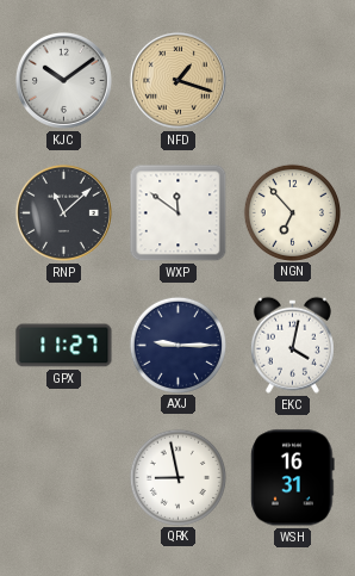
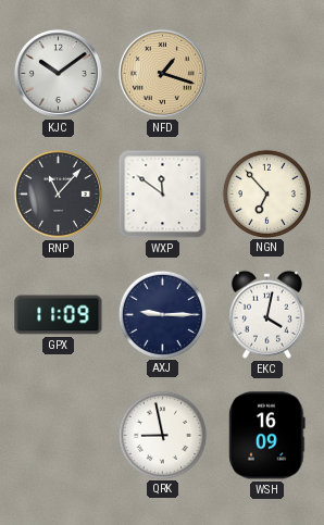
RNP: 11:08 -> 11:07 (58, 193)
GPX: 11:27 -> 11:09 (59, 315)
WSH: 16:31 -> 16:09 (267, 436)
